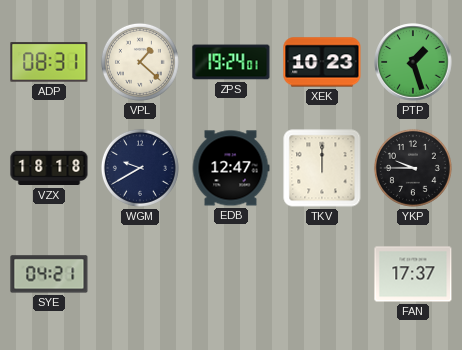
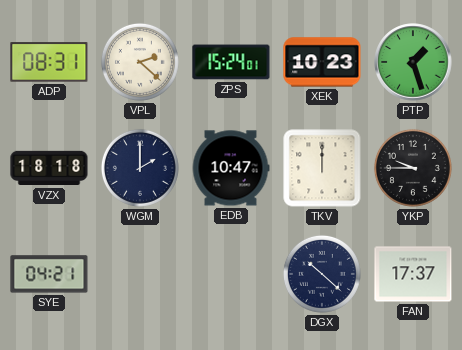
VPL: 1:22 -> 2:22 (140, 62)
ZPS: 19:24 -> 15:24 (231, 62)
WGM: 9:40 -> 2:00 (140, 168)
EDB: 12:47 -> 10:47 (231, 168)
DGX: none -> 10:22 (322, 274)
